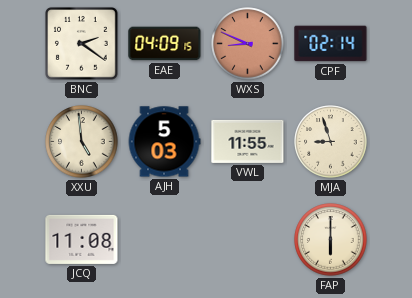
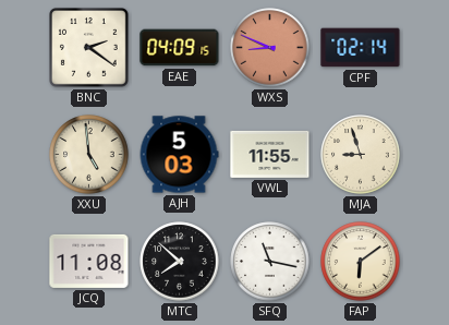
MTC: none -> 7:52 (180, 262)
SFQ: none -> 11:17 (270, 262)
FAP: 6:00 -> 6:09 (361, 262)
